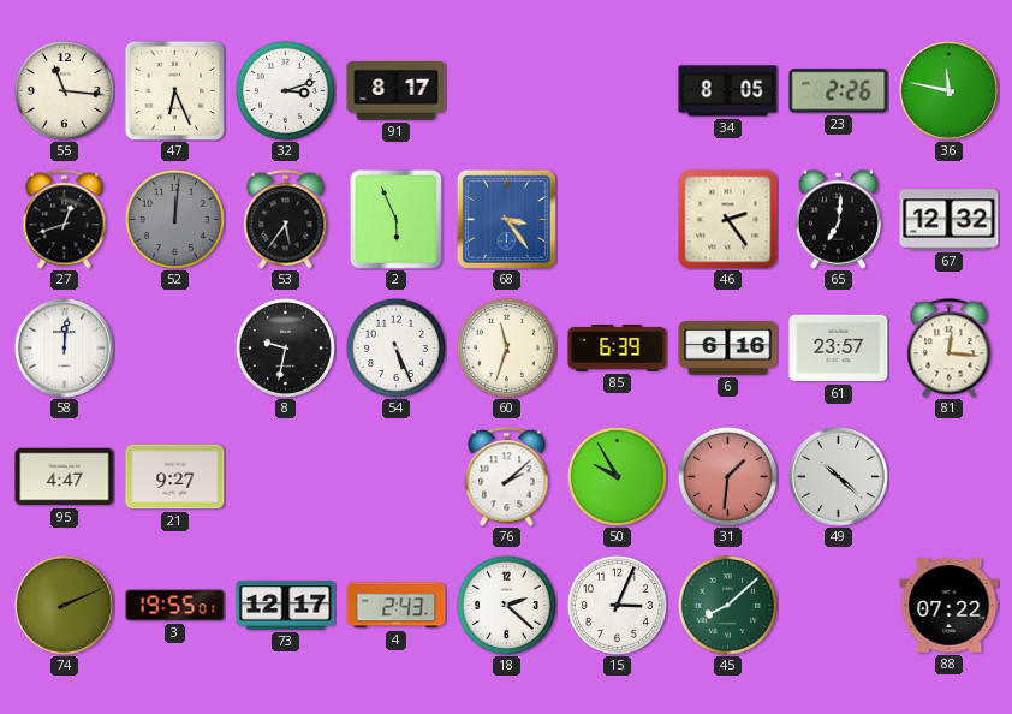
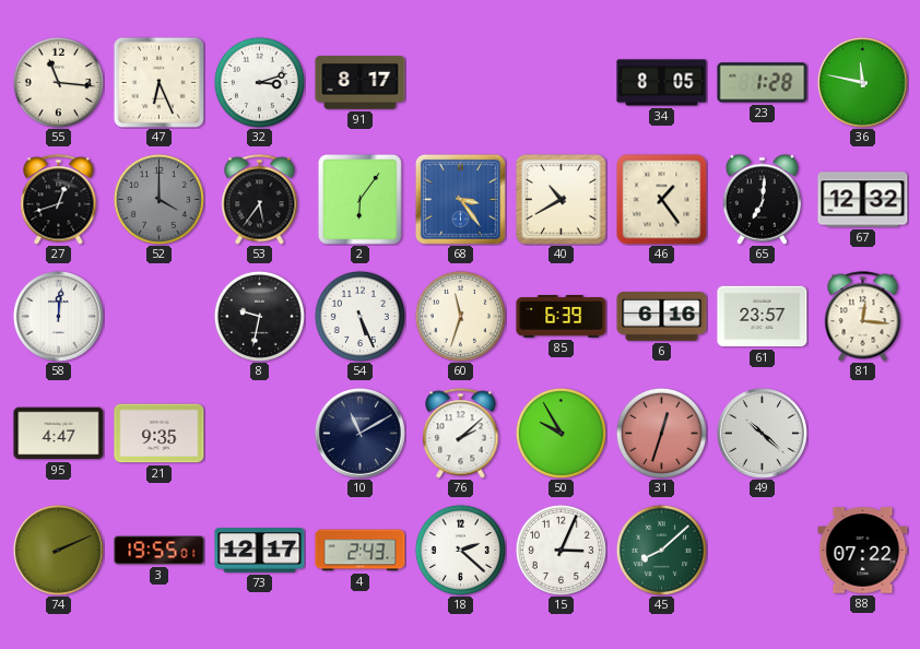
23: 2:26 -> 1:28 (763, 83)
52: 12:01 -> 4:00 (158, 199)
2: 5:56 -> 6:06 (359, 199)
40: none -> 10:40 (562, 200)
46: 2:24 -> 1:24 (662, 200)
21: 9:27 -> 9:35 (160, 434)
10: none -> 11:10 (359, 433)
31: 1:31 -> 12:33 (661, 433)
